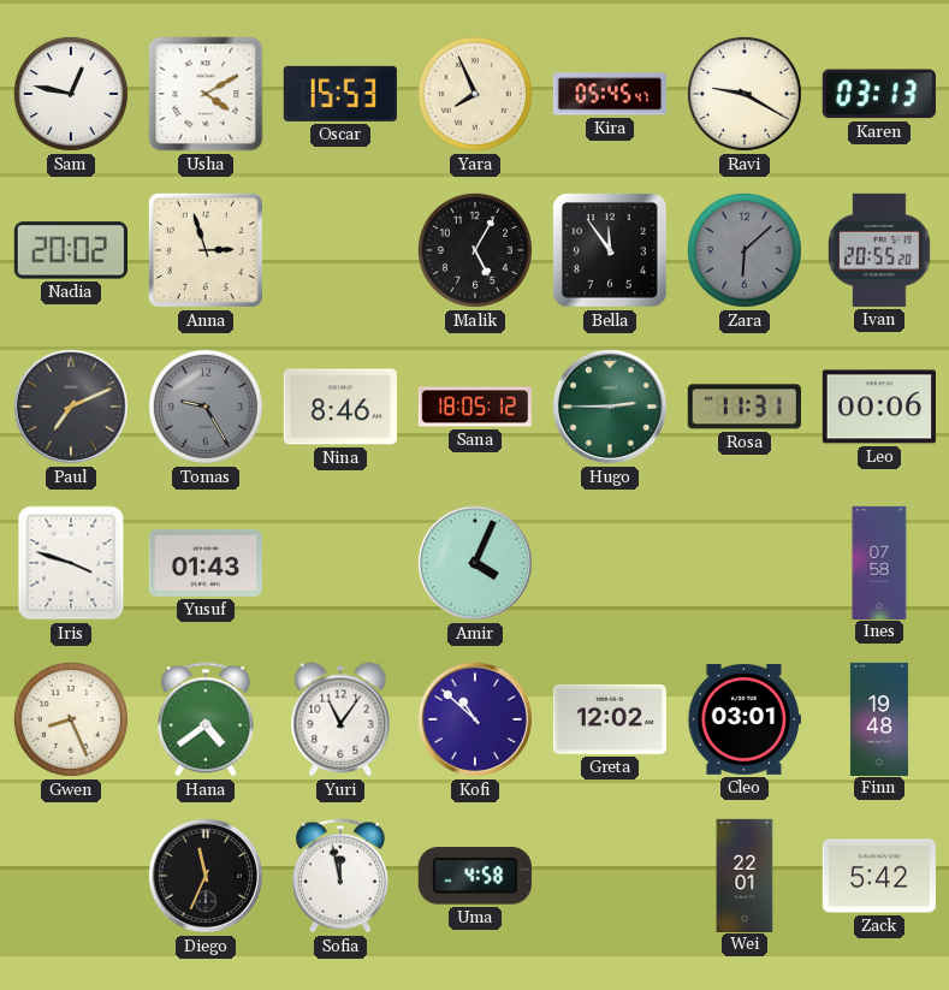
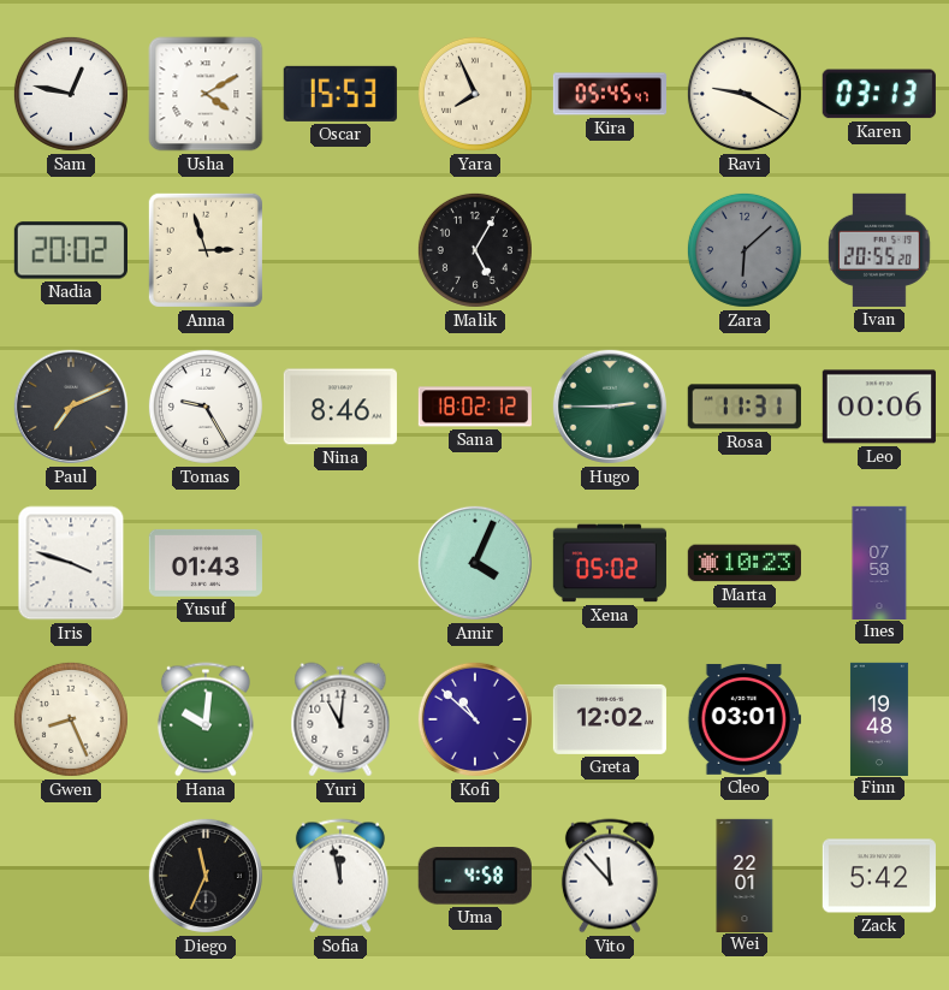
Bella: 11:54 -> none (610, 250)
Tomas dial: grey -> white (206, 407)
Sana: 18:05 -> 18:02 (475, 407)
Xena: none -> 05:02 (610, 563)
Marta: none -> 10:23 (745, 563)
Hana: 4:39 -> 10:01 (206, 719)
Yuri: 11:06 -> 11:01 (340, 719)
Vito: none -> 11:53 (610, 876)
